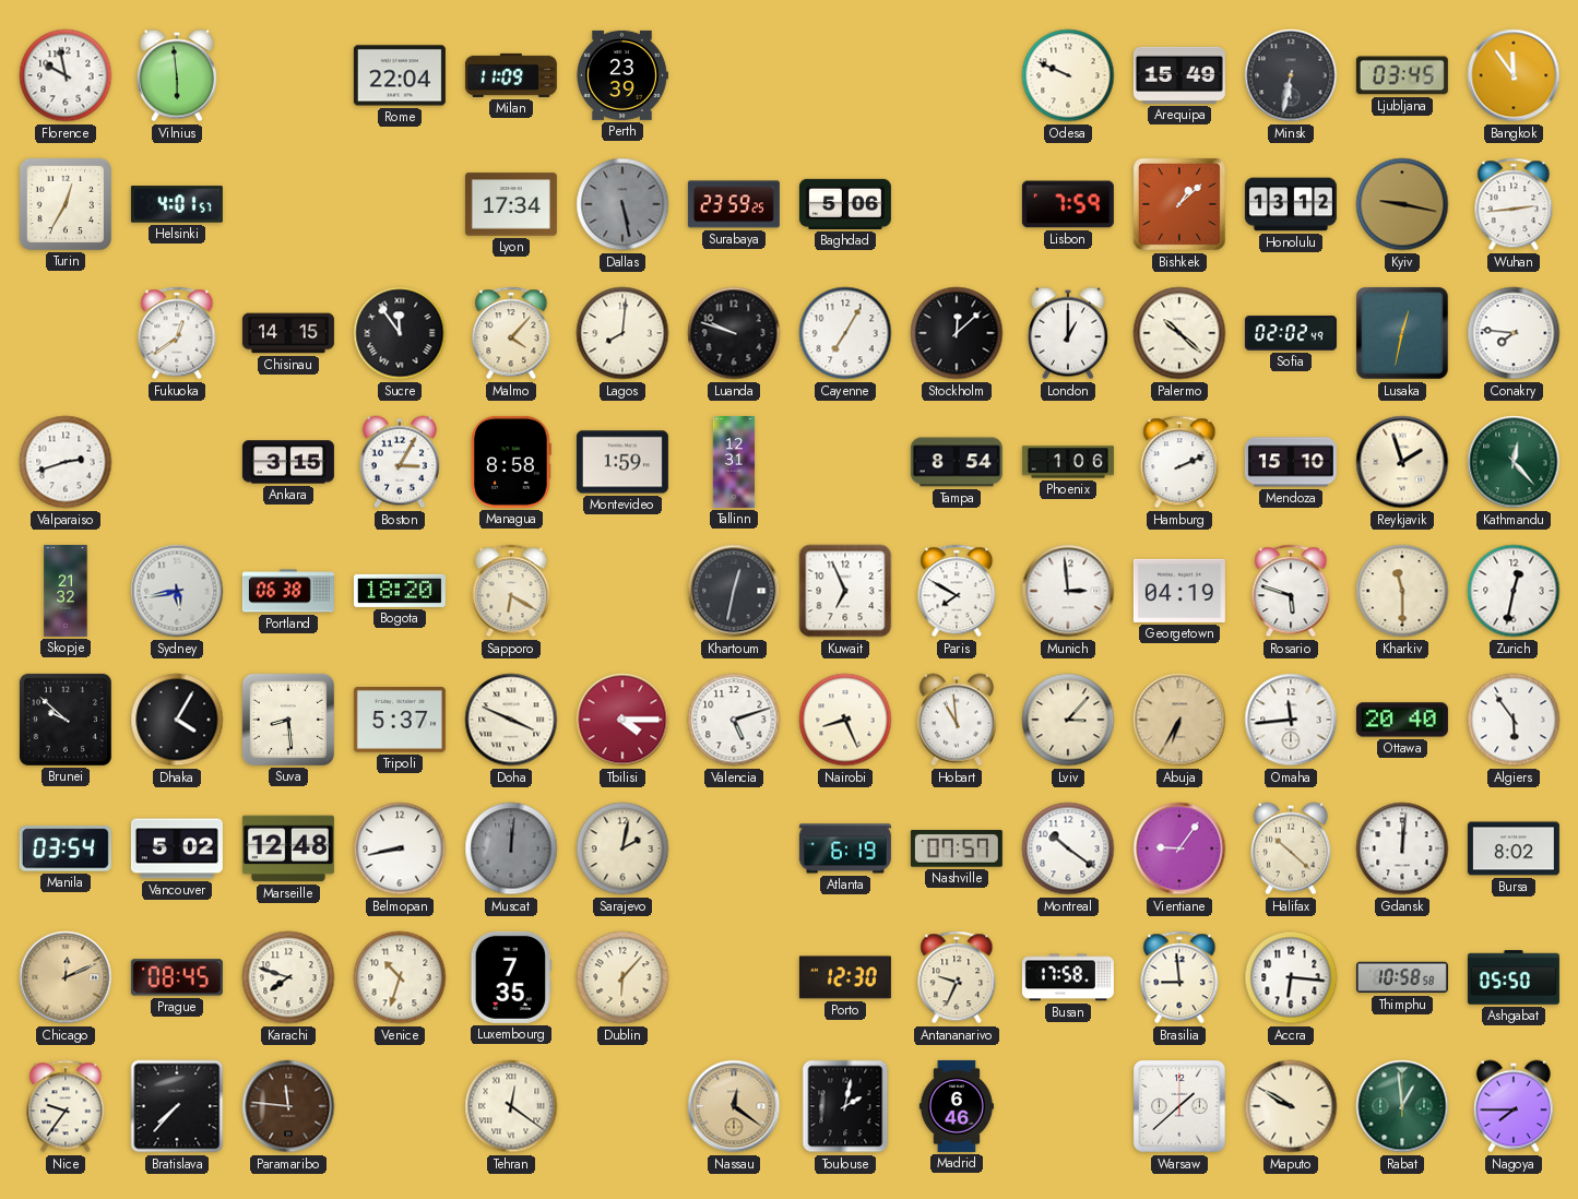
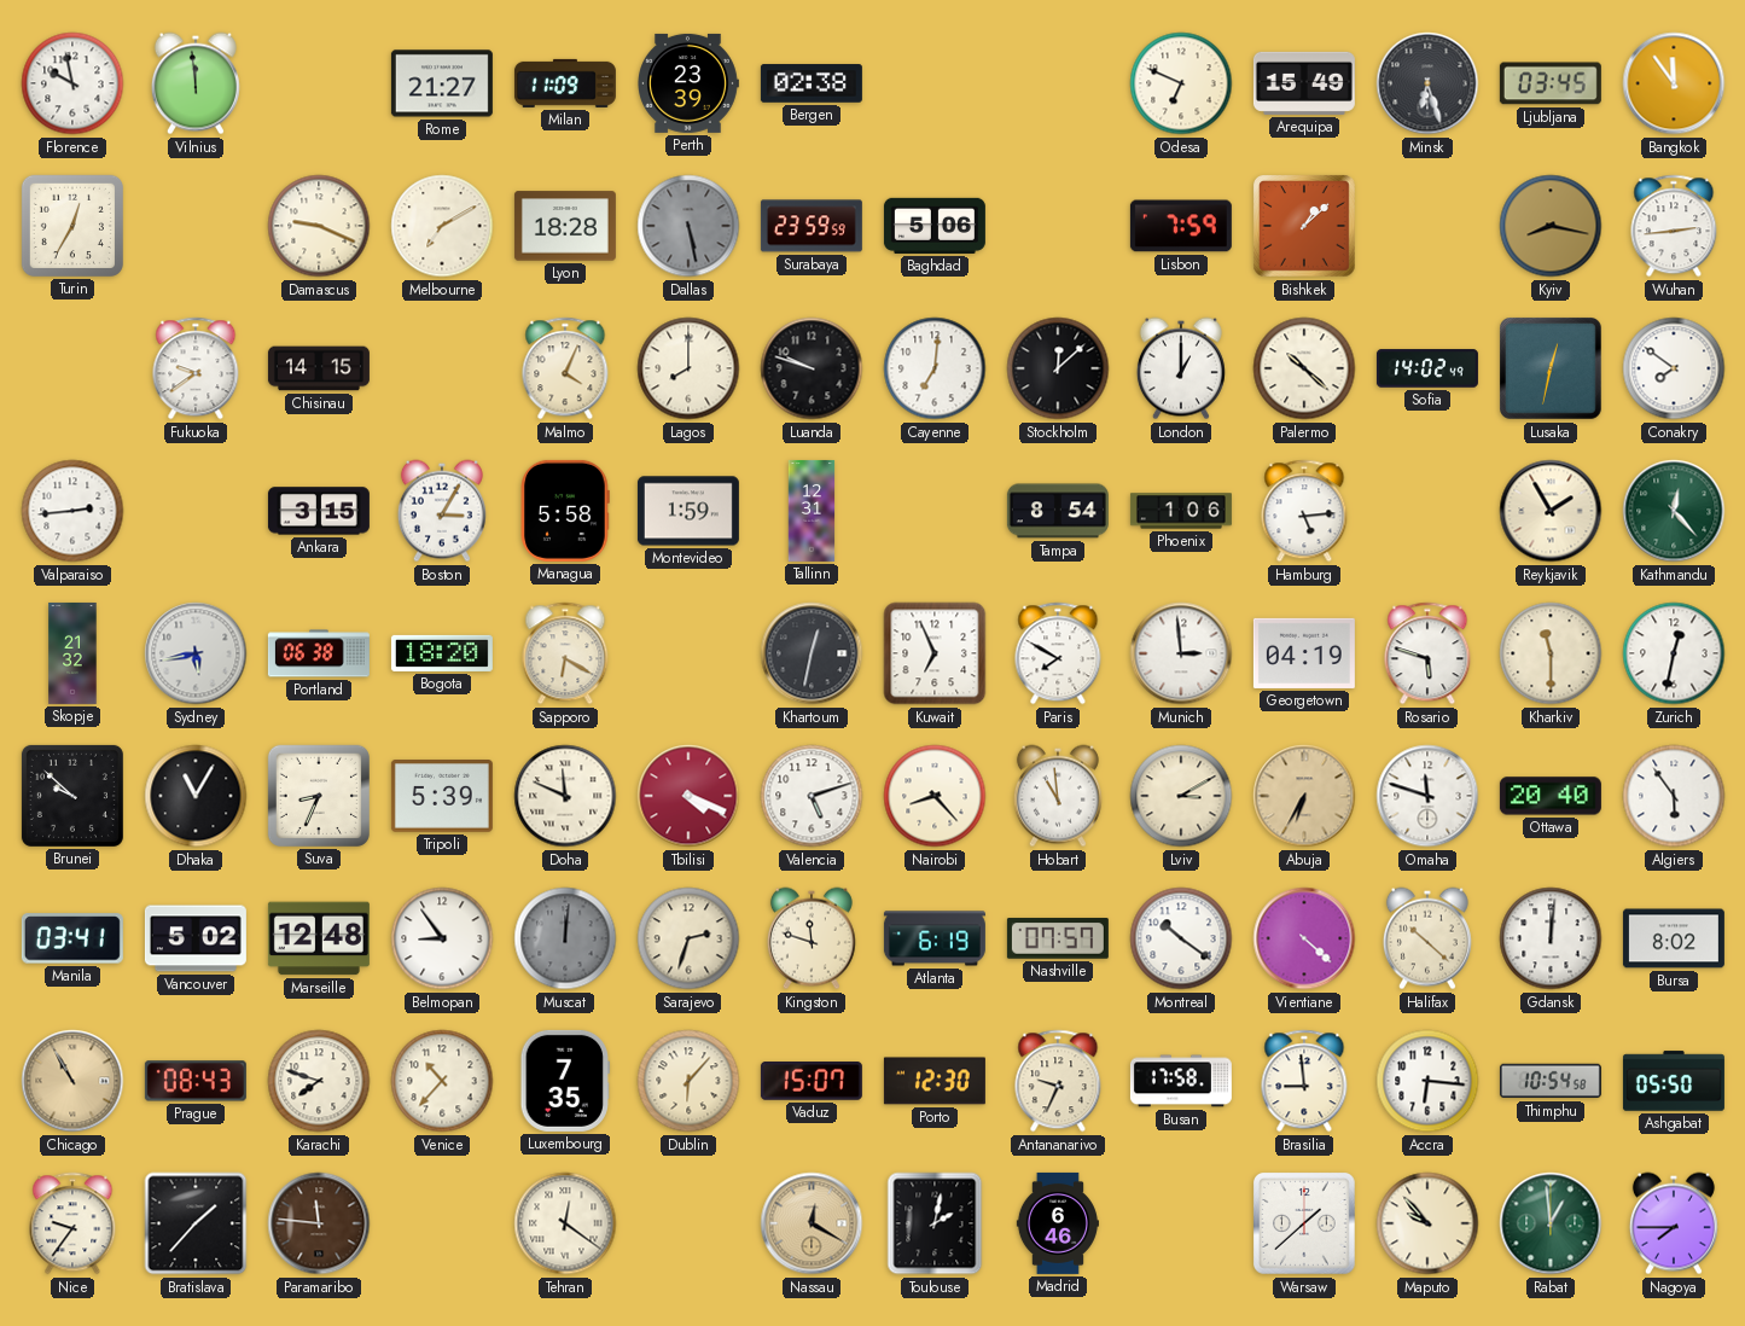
Vilnius: 5:59 -> 11:59 (196, 83)
Rome: 22:04 -> 21:27 (442, 83)
Bergen: none -> 02:38 (812, 83)
Odesa: 9:49 -> 6:49 (1181, 83)
Minsk: 6:32 -> 6:27 (1427, 83)
Helsinki: 4:01 -> none (177, 204)
Damascus: none -> 9:19 (319, 226)
Melbourne: none -> 7:10 (442, 226)
Lyon: 17:34 -> 18:28 (565, 226)
Surabaya: 23:59:25 -> 23:59:59 (812, 226)
Honolulu: 13:12 -> none (1291, 204)
Kyiv: 9:17 -> 8:17 (1551, 226)
Fukuoka: 12:39 -> 9:39 (196, 368)
Sucre: 11:54 -> none (400, 333)
Malmo: 4:07 -> 4:04 (565, 368)
Lagos: 8:01 -> 8:00 (688, 368)
Cayenne: 7:05 -> 7:01 (935, 368)
Sofia: 02:02 -> 14:02 (1427, 368)
Conakry: 7:46 -> 7:51 (1674, 368)
Valparaiso: 2:42 -> 2:44 (72, 511)
Managua: 8:58 -> 5:58 (566, 511)
Hamburg: 2:11 -> 5:14 (1304, 511)
Mendoza: 15:10 -> none (1291, 462)
Reykjavik: 1:57 -> 1:55 (1551, 511)
Dhaka: 4:05 -> 11:05 (196, 796)
Suva: 8:29 -> 8:34 (319, 796)
Tripoli: 5:37 -> 5:39 (442, 797)
Doha: 3:49 -> 11:49 (565, 796)
Tbilisi: 4:15 -> 4:19 (688, 796)
Nairobi: 8:26 -> 8:23 (935, 796)
Lviv: 3:07 -> 3:10 (1181, 796)
Omaha: 11:44 -> 11:48 (1427, 796)
Manila: 03:54 -> 03:41 (72, 938)
Belmopan: 8:43 -> 8:54 (442, 938)
Sarajevo: 2:02 -> 2:33 (688, 938)
Kingston: none -> 11:48 (812, 938)
Vientiane: 9:06 -> 4:22 (1304, 938)
Chicago: 12:11 -> 10:55 (72, 1081)
Prague: 08:45 -> 08:43 (196, 1081)
Venice: 10:33 -> 10:37 (442, 1081)
Vaduz: none -> 15:07 (812, 1082)
Thimphu: 10:58 -> 10:54 (1551, 1081)
Bratislava: 7:37 -> 1:37 (196, 1223)
Nassau: 12:21 -> 12:20 (812, 1223)
Maputo: 9:50 -> 9:53 (1427, 1223)
